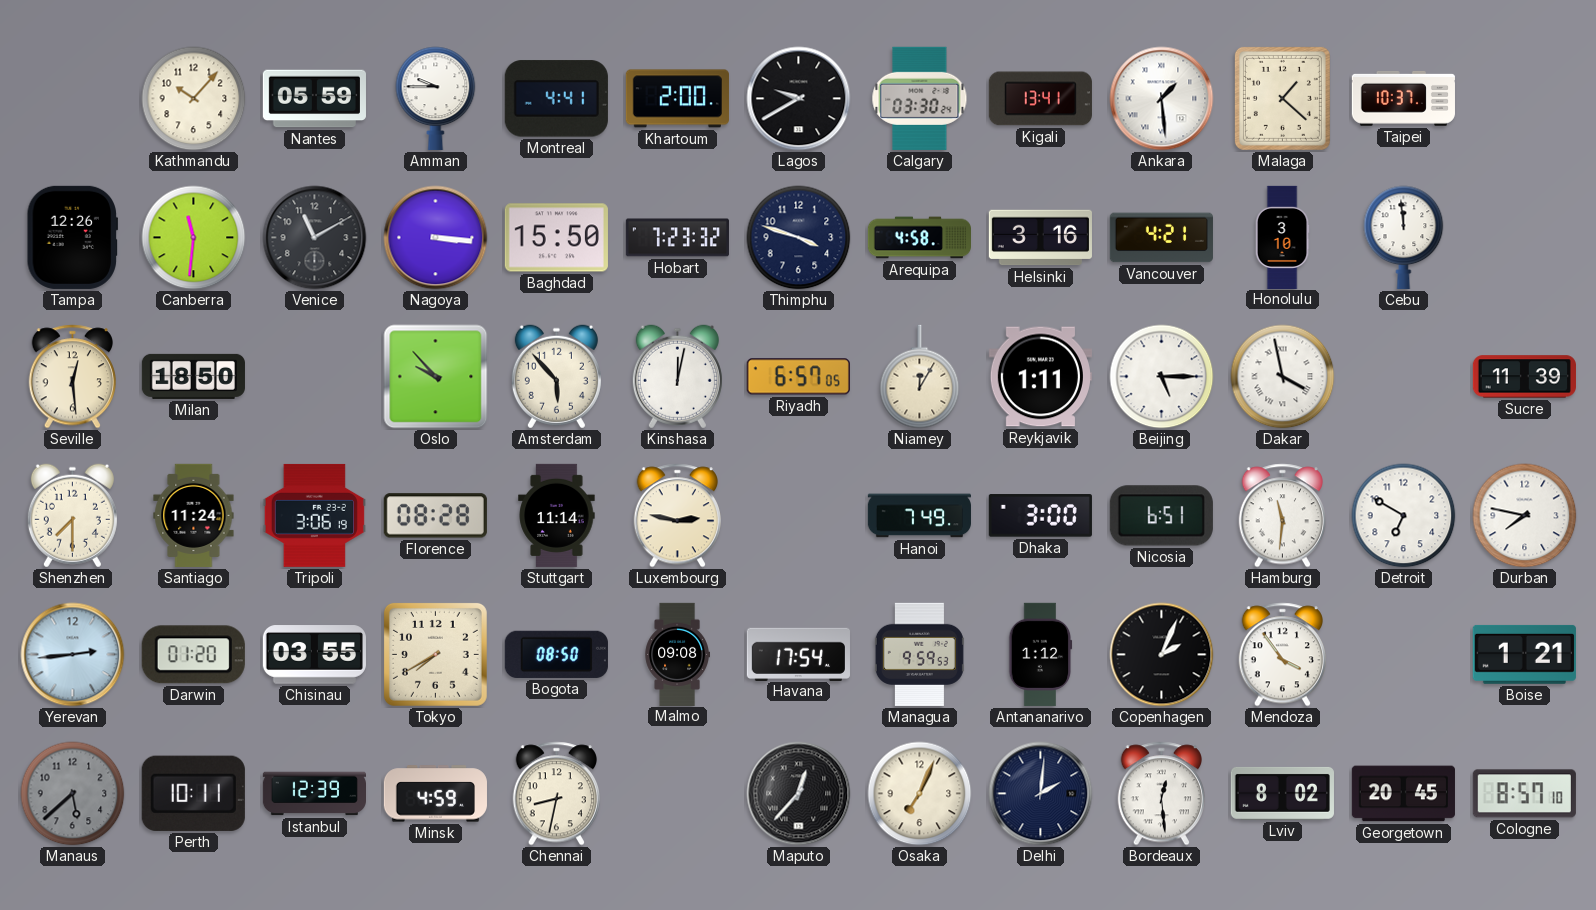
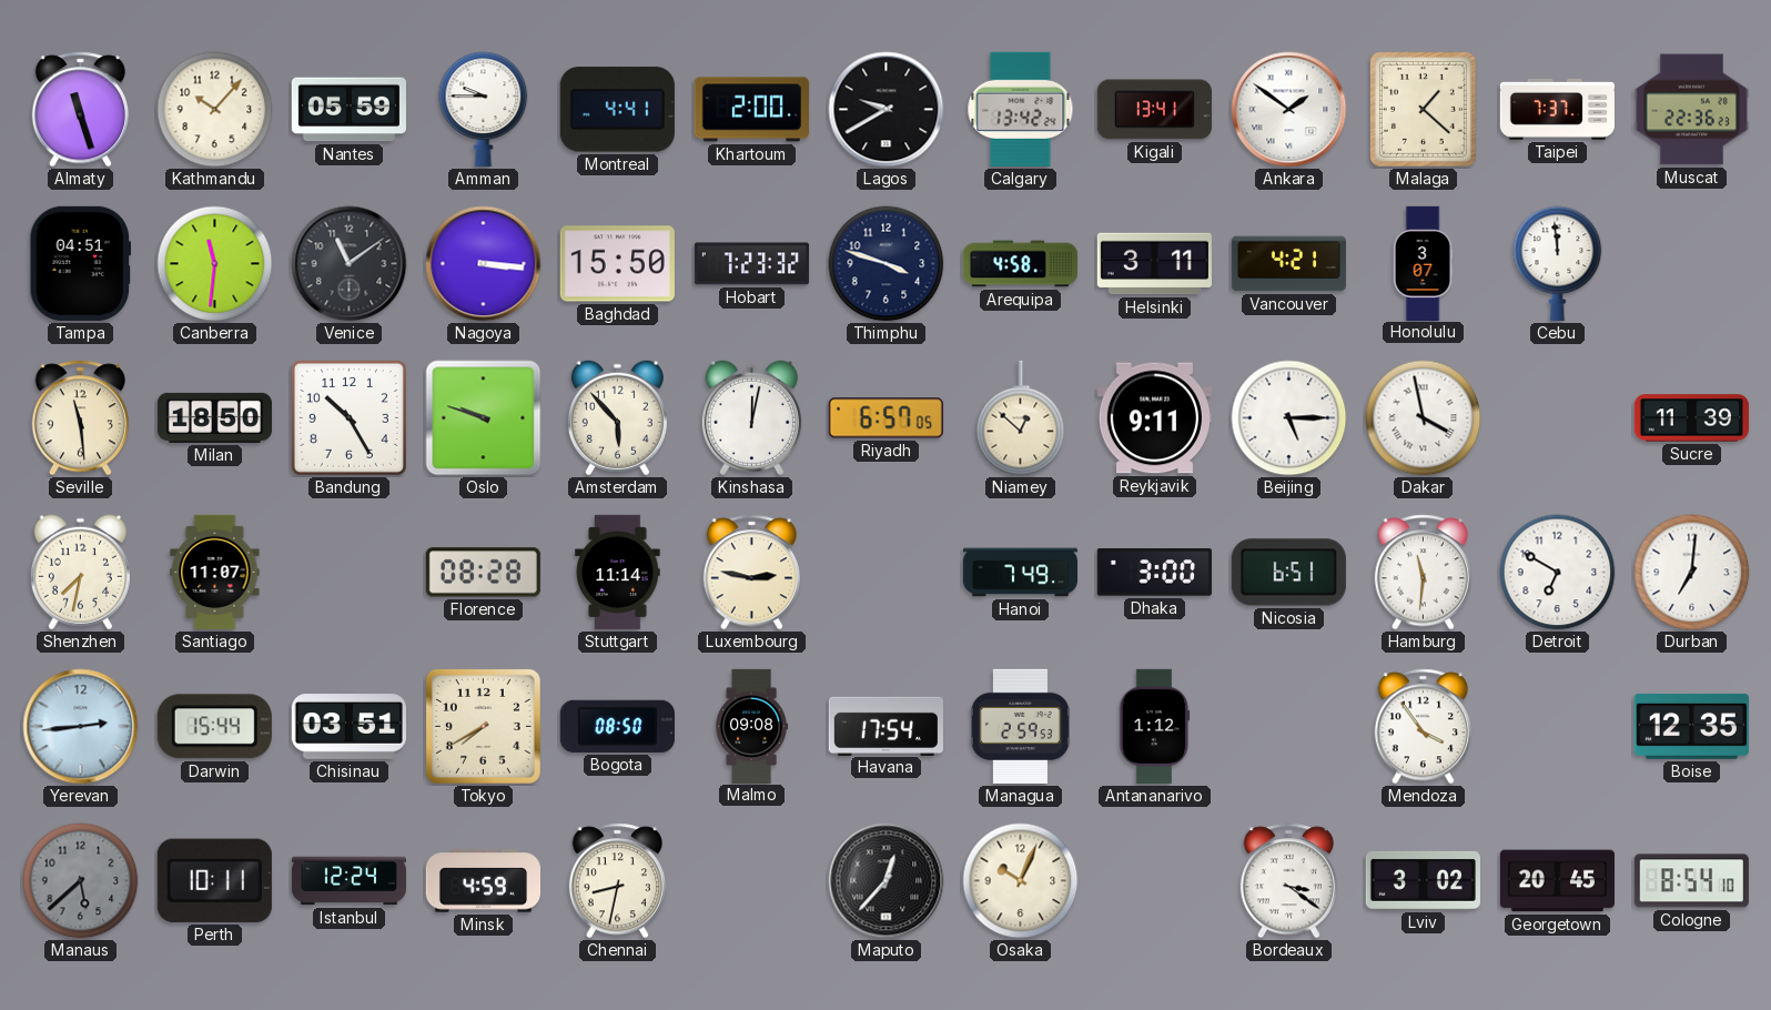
Almaty: none -> 11:27 (80, 110)
Calgary: 03:30 -> 13:42 (1021, 109)
Ankara: 1:29 -> 1:51 (1289, 110)
Taipei: 10:37 -> 7:37 (1557, 109)
Muscat: none -> 22:36 (1691, 110)
Tampa: 12:26 -> 04:51 (80, 263)
Venice: 11:10 -> 11:09 (350, 264)
Helsinki: 3:16 -> 3:11 (1154, 264)
Honolulu: 3:10 -> 3:07 (1423, 263)
Seville: 12:29 -> 11:29 (80, 418)
Bandung: none -> 10:25 (348, 417)
Oslo: 9:53 -> 9:48 (484, 418)
Niamey: 12:05 -> 12:52 (1021, 418)
Reykjavik: 1:11 -> 9:11 (1154, 418)
Shenzhen: 7:30 -> 7:32 (80, 573)
Santiago: 11:24 -> 11:07 (215, 572)
Tripoli: 3:06 -> none (314, 515)
Durban: 7:47 -> 7:01 (1692, 573)
Darwin: 01:20 -> 15:44 (214, 727)
Chisinau: 03:55 -> 03:51 (348, 727)
Managua: 9:59 -> 2:59 (1020, 726)
Copenhagen: 2:04 -> none (1162, 655)
Boise: 1:21 -> 12:35 (1691, 726)
Istanbul: 12:39 -> 12:24 (348, 881)
Osaka: 7:04 -> 10:04 (1021, 881)
Delhi: 2:01 -> none (1041, 794)
Bordeaux: 12:29 -> 3:21 (1288, 881)
Lviv: 8:02 -> 3:02 (1423, 880)
Cologne: 8:57 -> 8:54 (1691, 881)
